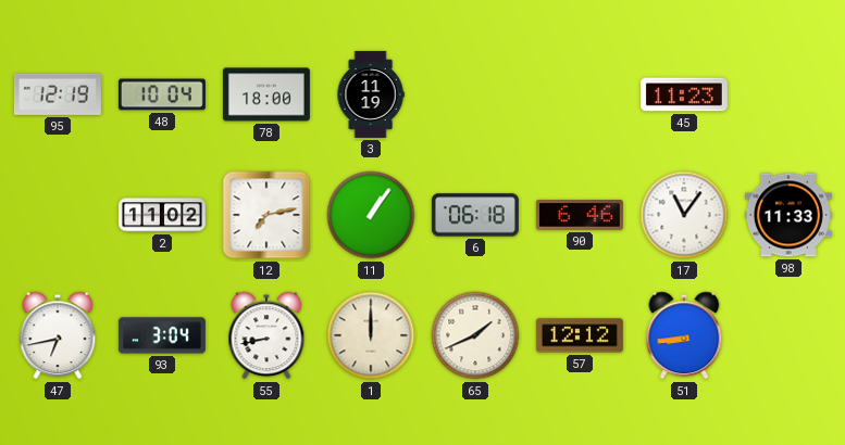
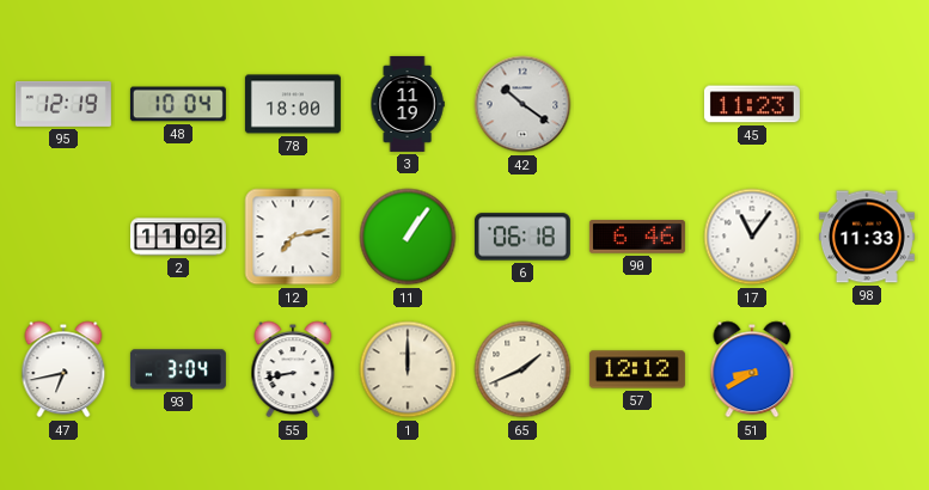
42: none -> 10:21 (522, 104)
51: 8:44 -> 8:40 (752, 369)
